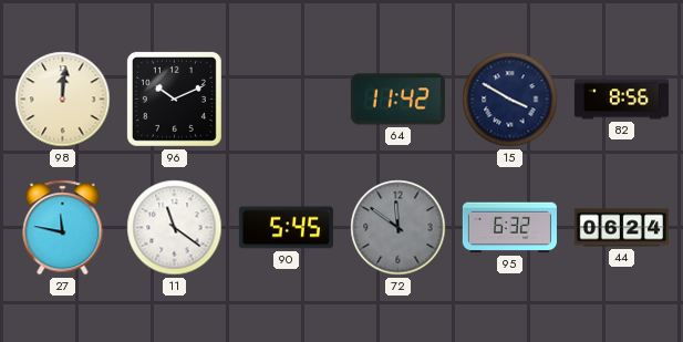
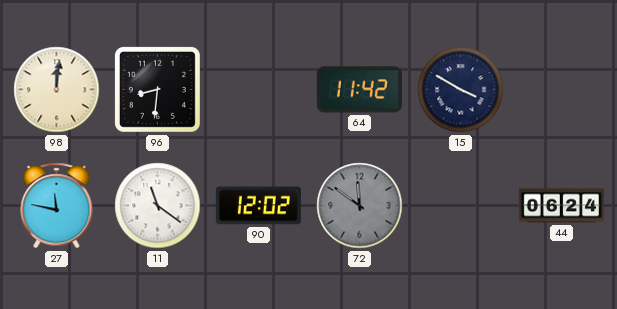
96: 10:11 -> 8:31 (157, 89)
82: 8:56 -> none (621, 100)
90: 5:45 -> 12:02 (258, 206)
95: 6:32 -> none (509, 228)
